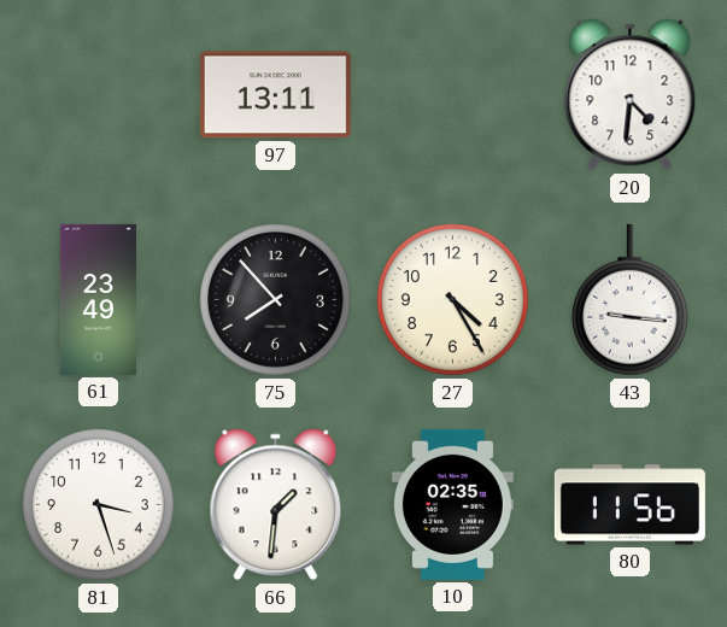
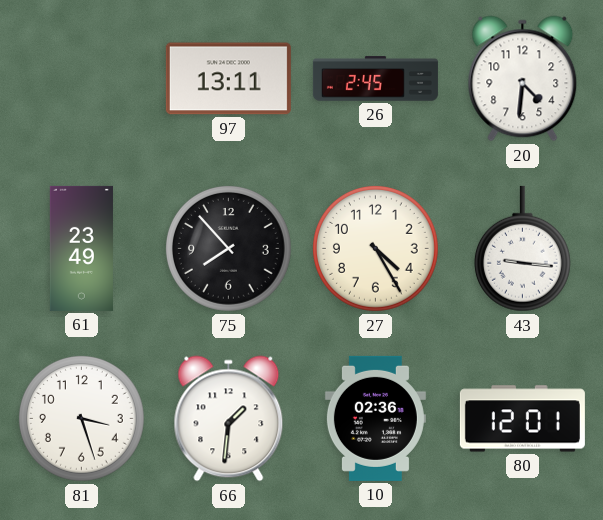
26: none -> 2:45 (375, 79)
10: 02:35 -> 02:36 (375, 418)
80: 11:56 -> 12:01 (522, 419)
